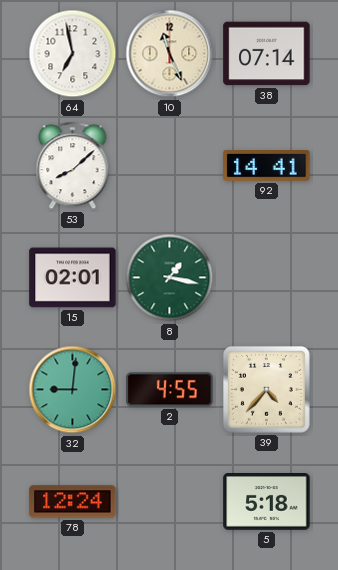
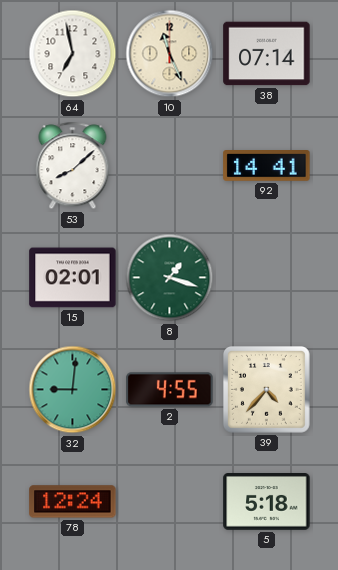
8: 1:17 -> 1:18 (170, 278)
